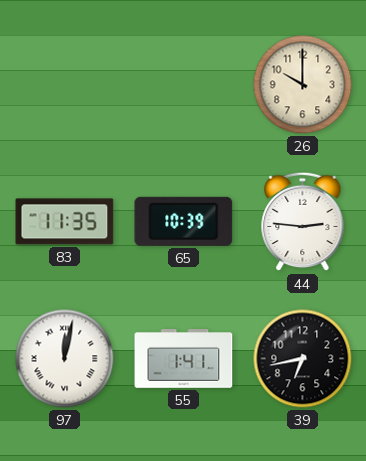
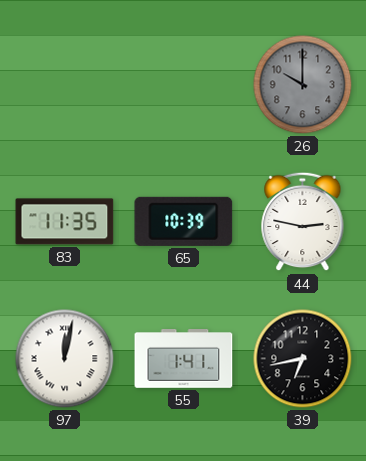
26 dial: cream -> grey (303, 85)
44: 2:46 -> 2:47 (303, 222)
